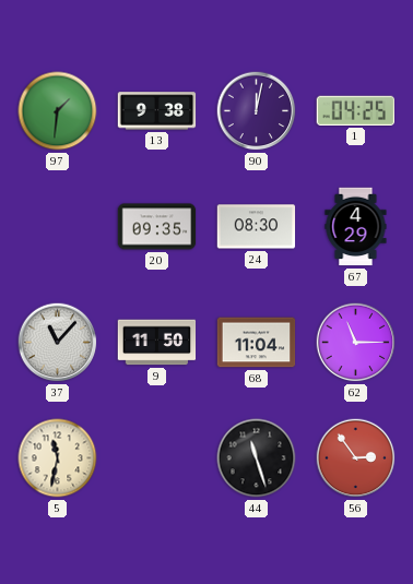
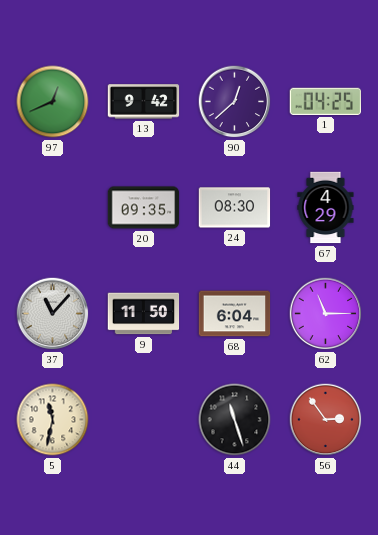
97: 1:31 -> 12:41 (53, 102)
13: 9:38 -> 9:42 (144, 102)
90: 12:02 -> 12:38 (235, 102)
68: 11:04 -> 6:04 (235, 314)
